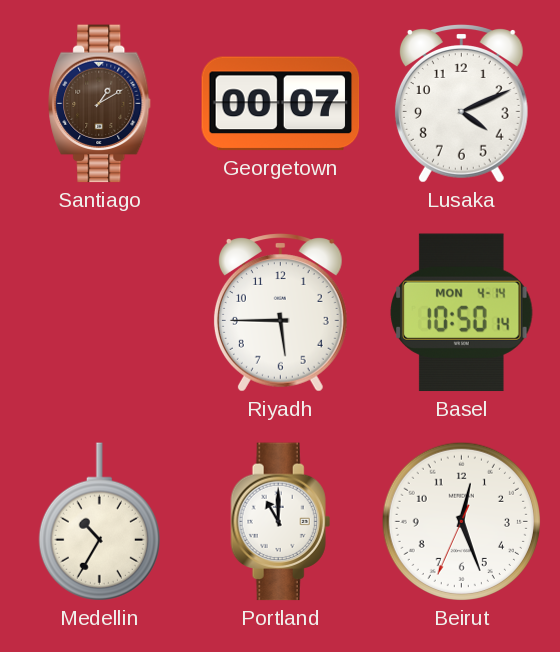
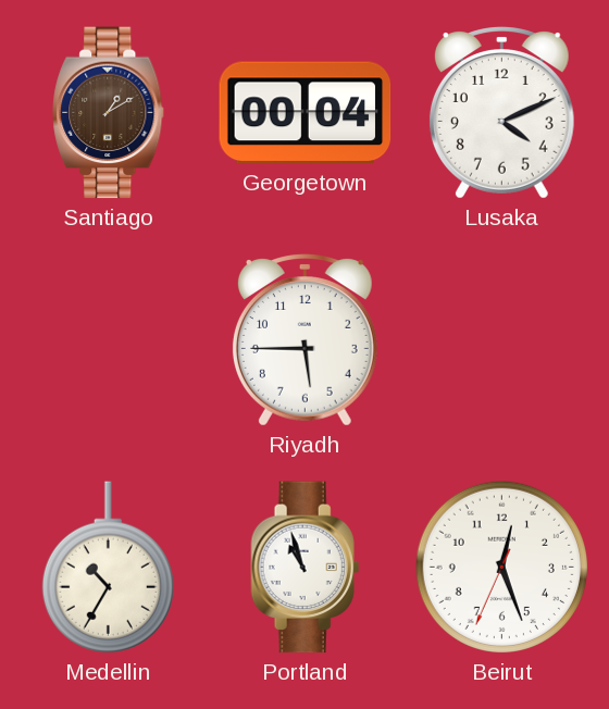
Georgetown: 00:07 -> 00:04 (306, 113)
Basel: 10:50 -> none (462, 313)
Portland: 11:00 -> 10:57 (306, 568)
